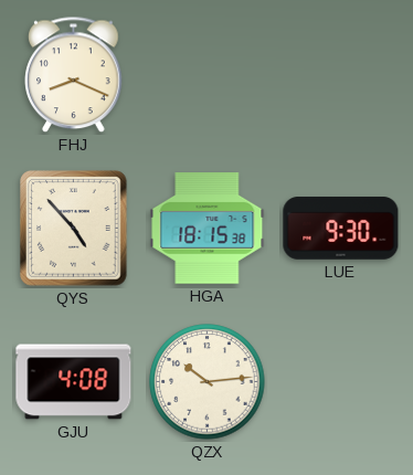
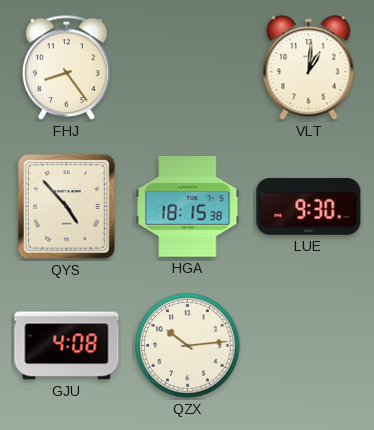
FHJ: 8:19 -> 8:24 (67, 68)
VLT: none -> 1:01 (309, 68)
